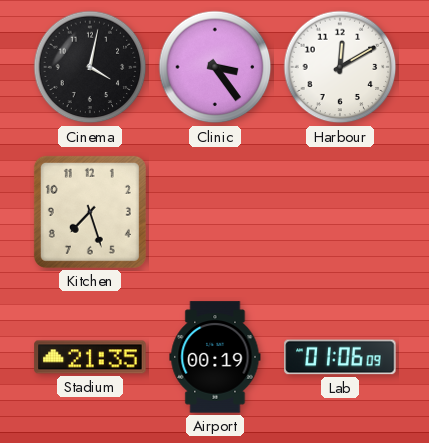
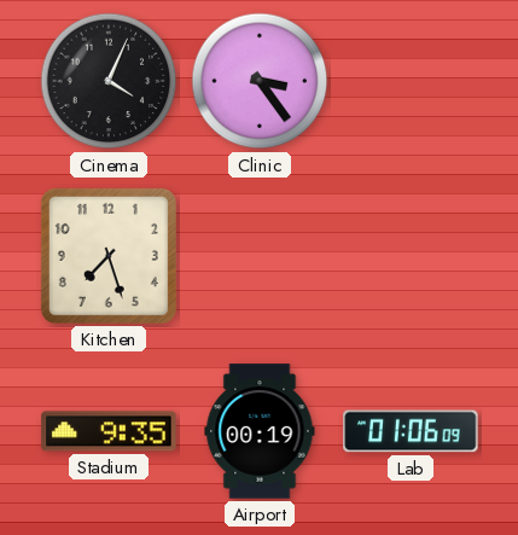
Cinema: 4:02 -> 4:04 (109, 81)
Harbour: 12:10 -> none (340, 67)
Stadium: 21:35 -> 9:35 (109, 431)
